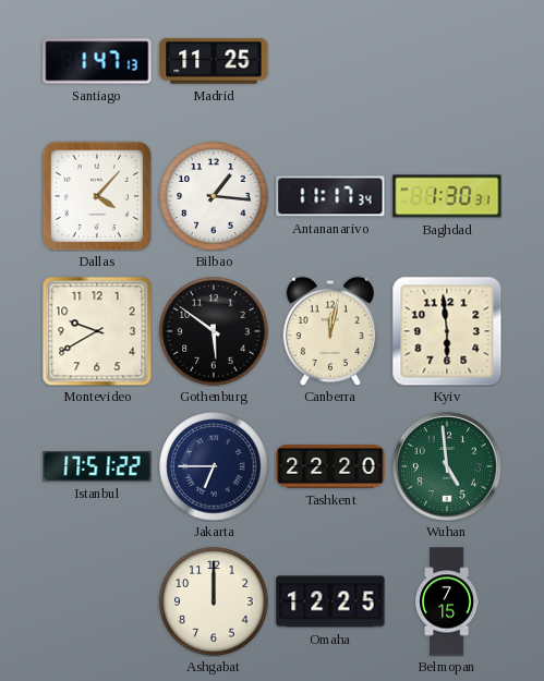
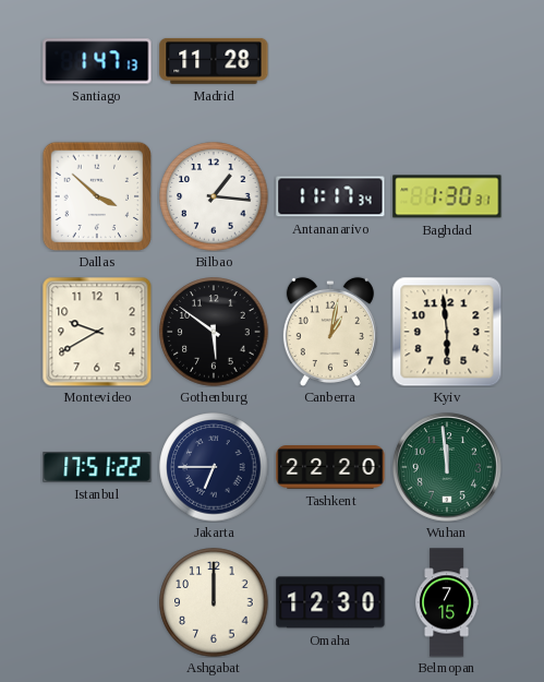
Madrid: 11:25 -> 11:28 (214, 61)
Dallas: 4:07 -> 3:52 (97, 196)
Canberra: 12:02 -> 1:02 (330, 332)
Wuhan: 4:59 -> 11:59 (448, 468)
Omaha: 12:25 -> 12:30 (330, 602)
